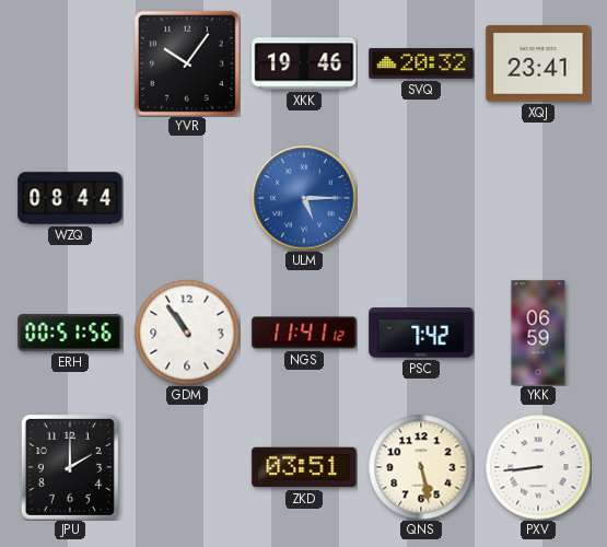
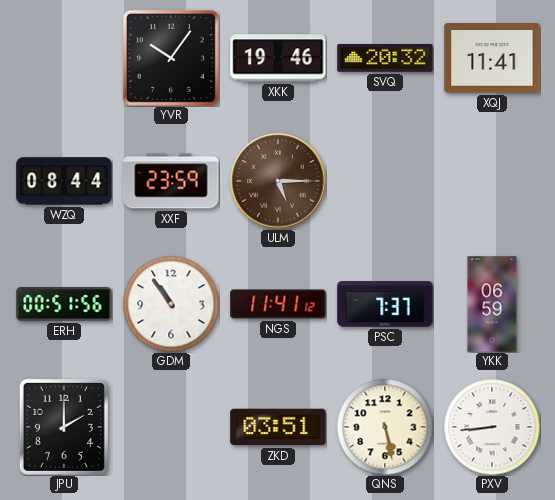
XQJ: 23:41 -> 11:41 (492, 58)
XXF: none -> 23:59 (171, 181)
ULM dial: blue -> brown (278, 181)
PSC: 7:42 -> 7:37 (385, 304)
